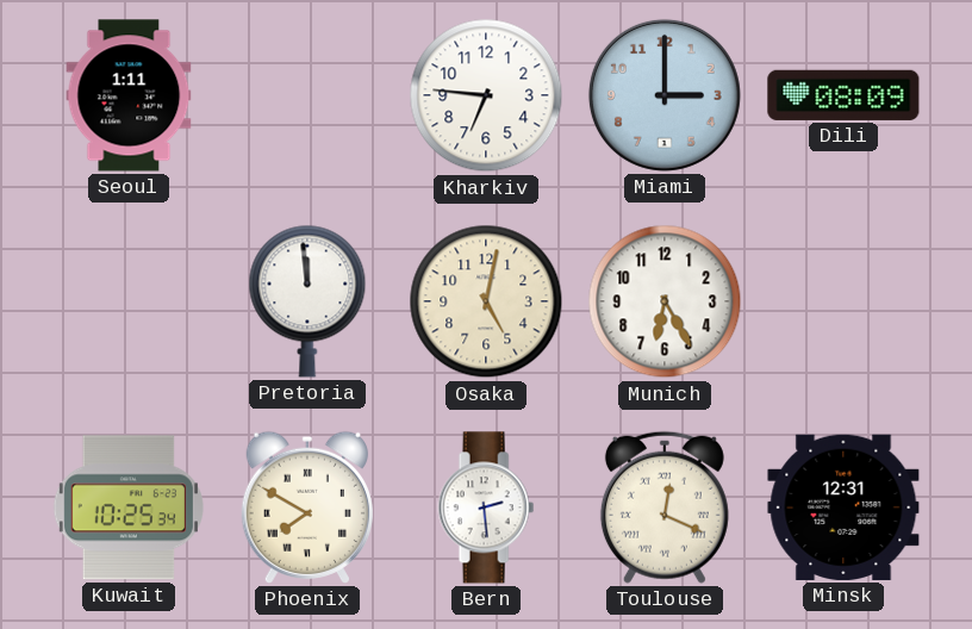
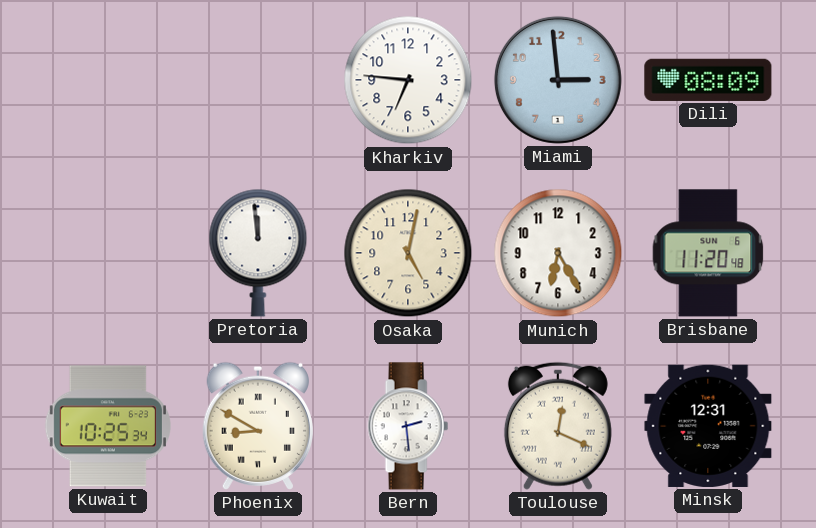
Seoul: 1:11 -> none (129, 95)
Miami: 3:00 -> 2:59 (558, 80)
Brisbane: none -> 11:20 (708, 253)
Phoenix: 7:50 -> 8:50 (258, 426)
